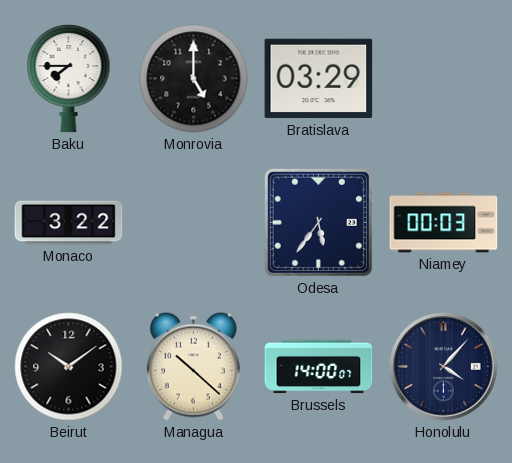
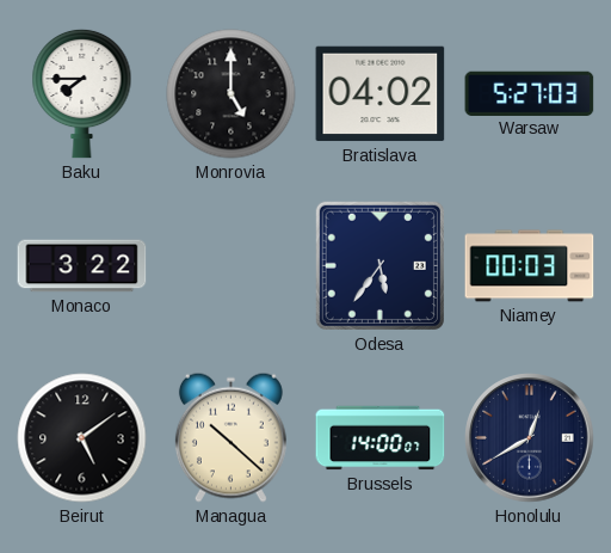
Bratislava: 03:29 -> 04:02 (381, 94)
Warsaw: none -> 5:27 (530, 93)
Beirut: 10:09 -> 5:09 (82, 438)
Honolulu: 4:07 -> 12:40 (530, 438)
